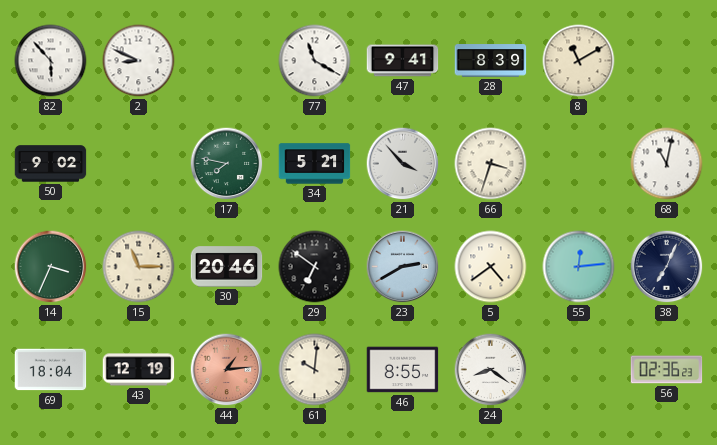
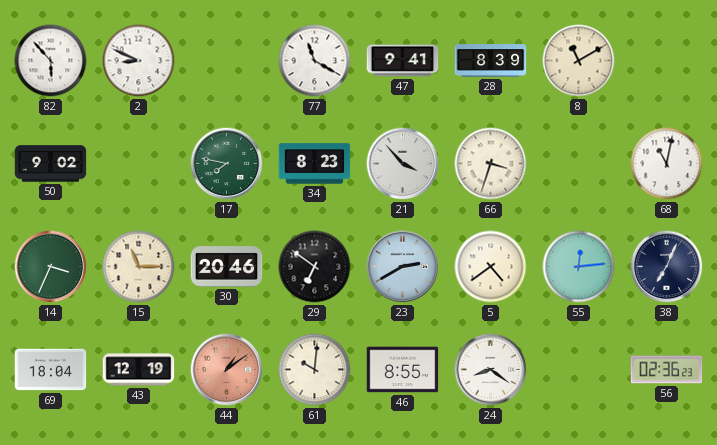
34: 5:21 -> 8:23 (315, 164)
44: 1:14 -> 1:09 (227, 370)
